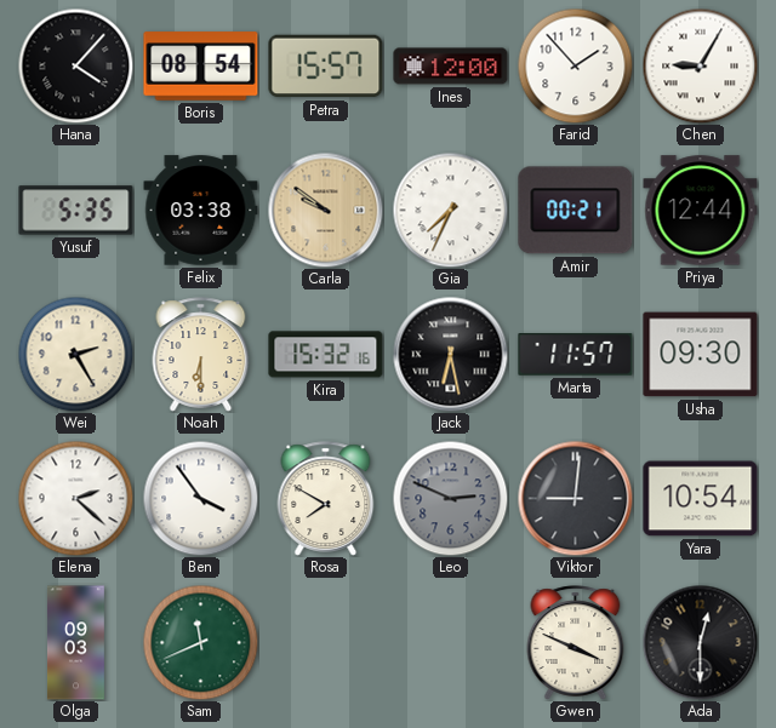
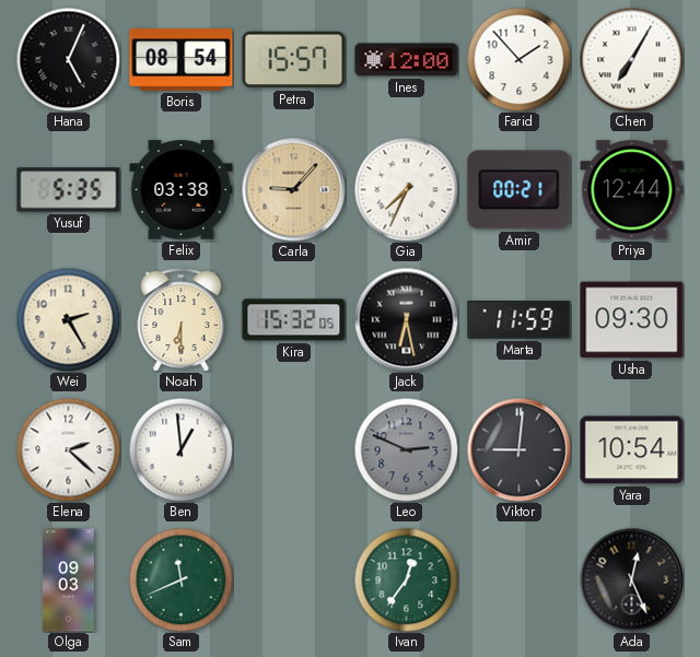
Hana: 4:07 -> 5:04 (68, 59)
Chen: 9:05 -> 7:05 (631, 59)
Carla: 9:51 -> 9:07 (293, 189)
Kira: 15:32:16 -> 15:32:05 (294, 320)
Marta: 11:57 -> 11:59 (520, 320)
Ben: 3:54 -> 12:59 (180, 449)
Rosa: 7:50 -> none (326, 499)
Ivan: none -> 12:36 (406, 579)
Gwen: 3:49 -> none (576, 643)
Ada: 12:30 -> 12:26 (631, 579)
